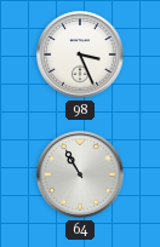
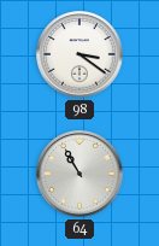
98: 3:26 -> 3:21 (79, 54)
